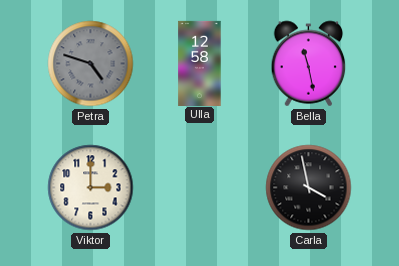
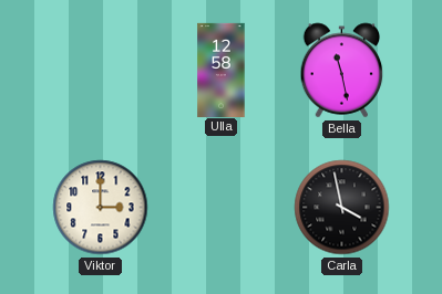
Petra: 4:48 -> none (91, 64)
